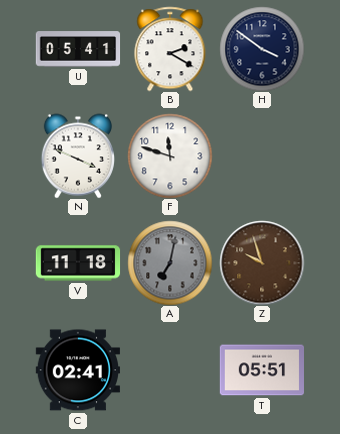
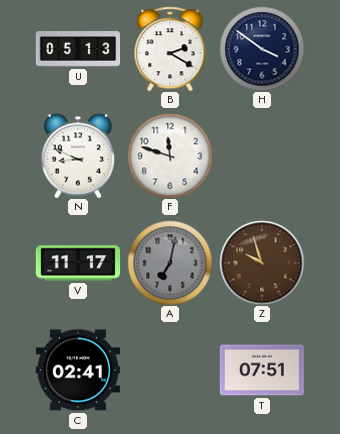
U: 05:41 -> 05:13 (78, 49)
N: 3:49 -> 8:49 (78, 156)
V: 11:18 -> 11:17 (78, 263)
T: 05:51 -> 07:51 (261, 370)
